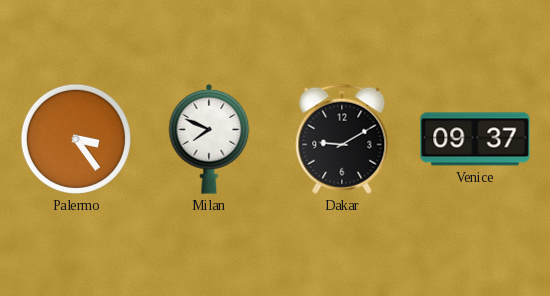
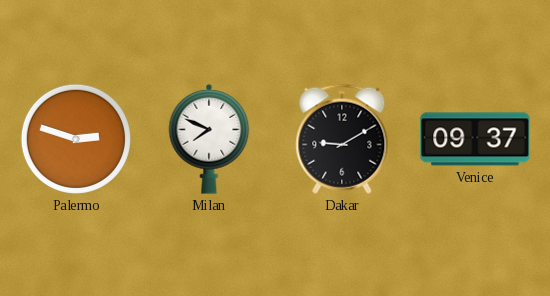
Palermo: 3:24 -> 2:48 (76, 139)
